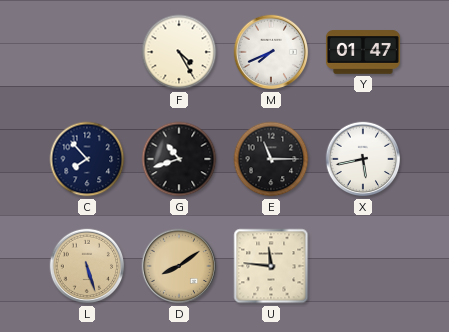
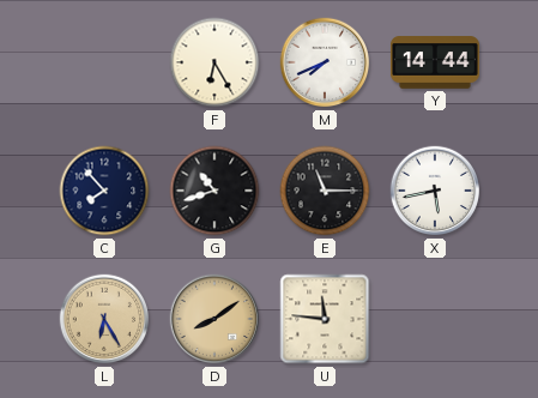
F: 4:25 -> 6:25 (214, 62)
Y: 01:47 -> 14:44 (435, 62)
L: 5:27 -> 6:25 (104, 319)
